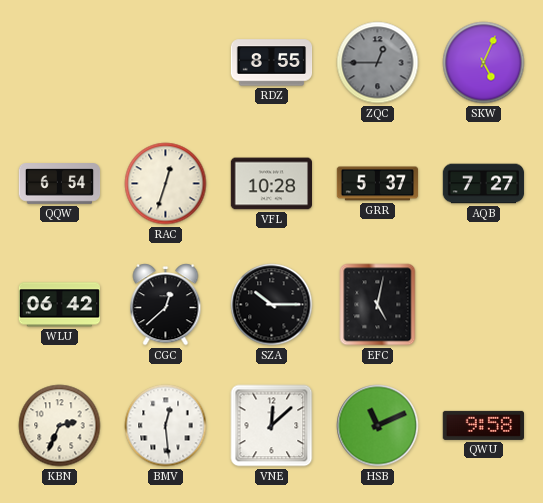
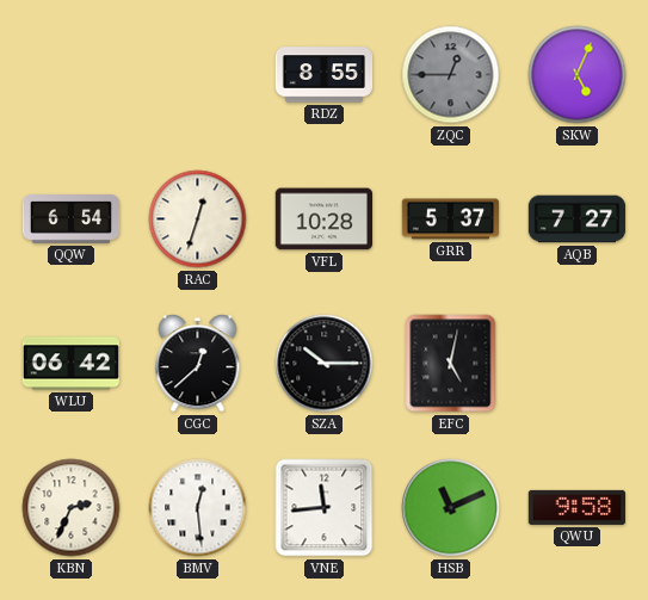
VNE: 12:08 -> 11:44 (325, 508)
